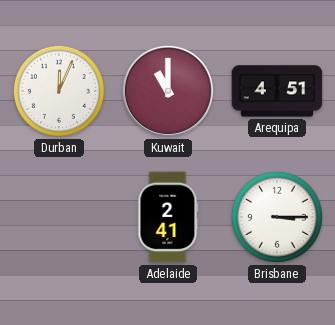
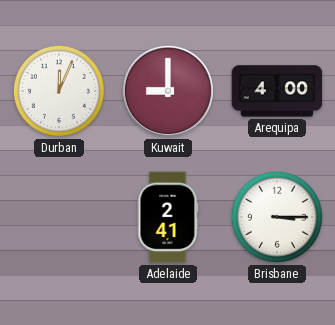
Kuwait: 11:00 -> 9:00 (168, 91)
Arequipa: 4:51 -> 4:00 (277, 91)
